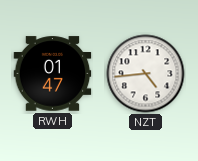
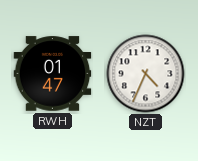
NZT: 4:44 -> 4:34 (146, 74)
